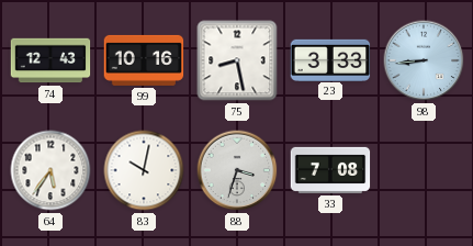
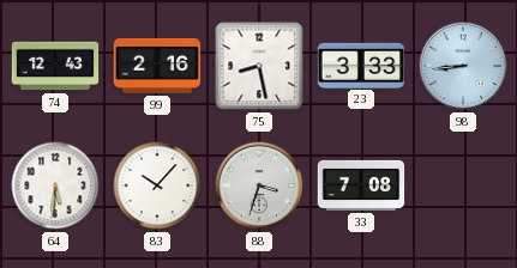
99: 10:16 -> 2:16 (157, 66)
64: 5:36 -> 5:31 (55, 185)
83: 10:02 -> 10:07 (157, 185)
